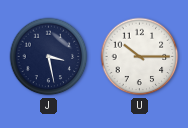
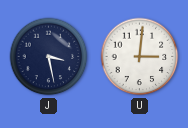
U: 10:15 -> 3:01 (140, 57)
